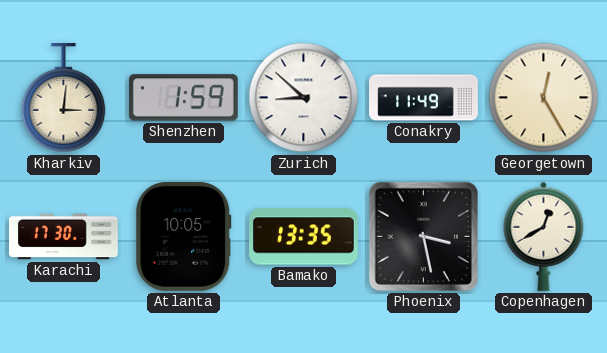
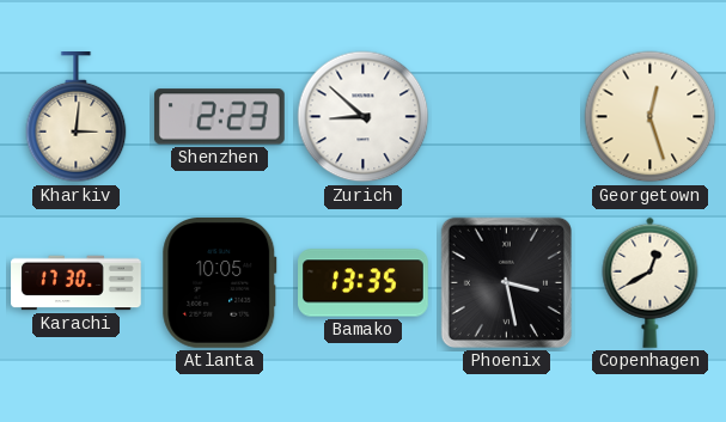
Shenzhen: 1:59 -> 2:23 (219, 117)
Conakry: 11:49 -> none (424, 98)
Georgetown: 12:25 -> 12:27 (651, 117)
